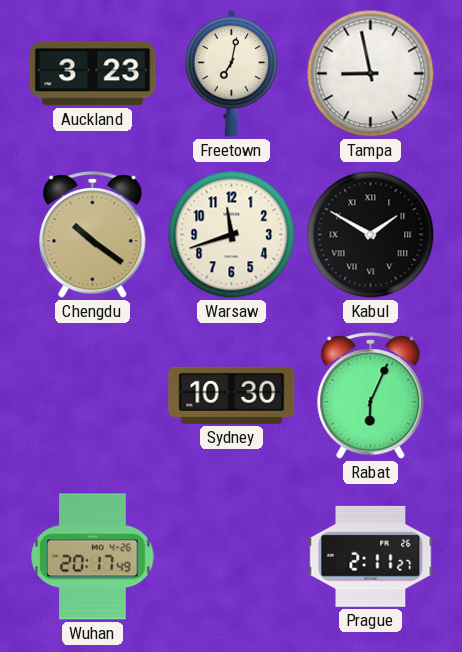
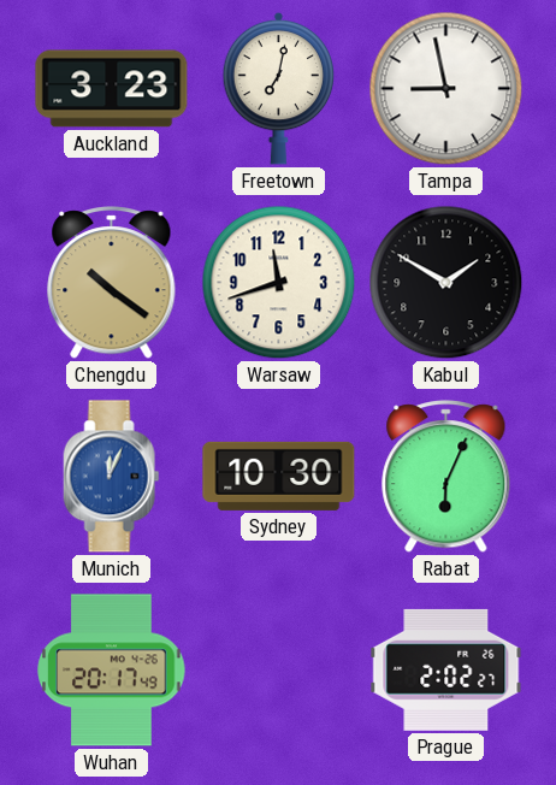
Kabul numerals: Roman -> Arabic (446, 283)
Munich: none -> 12:04 (112, 477)
Prague: 2:11 -> 2:02 (446, 669)
